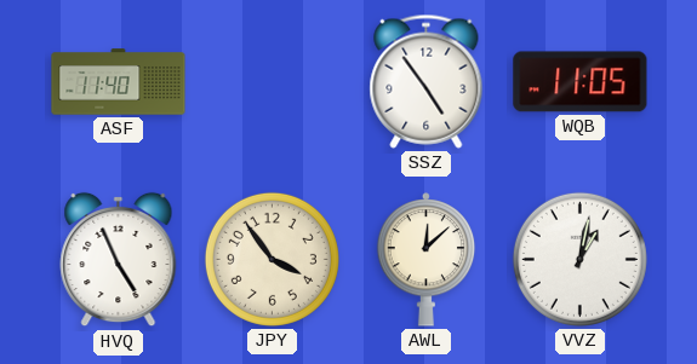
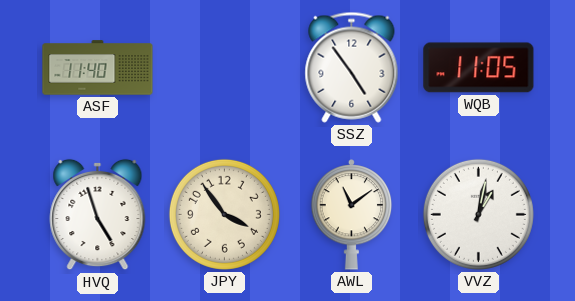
HVQ: 4:56 -> 4:57 (98, 215)
AWL: 12:08 -> 11:09 (352, 215)
